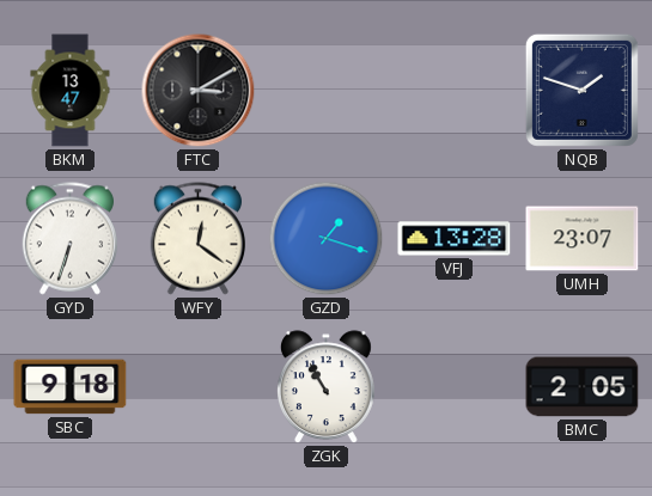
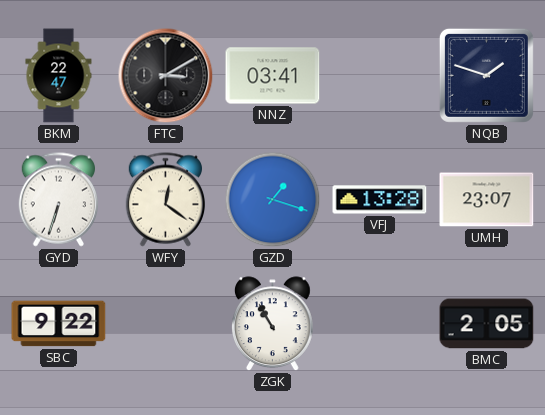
BKM: 13:47 -> 22:47 (59, 76)
NNZ: none -> 03:41 (273, 76)
SBC: 9:18 -> 9:22 (59, 324)
